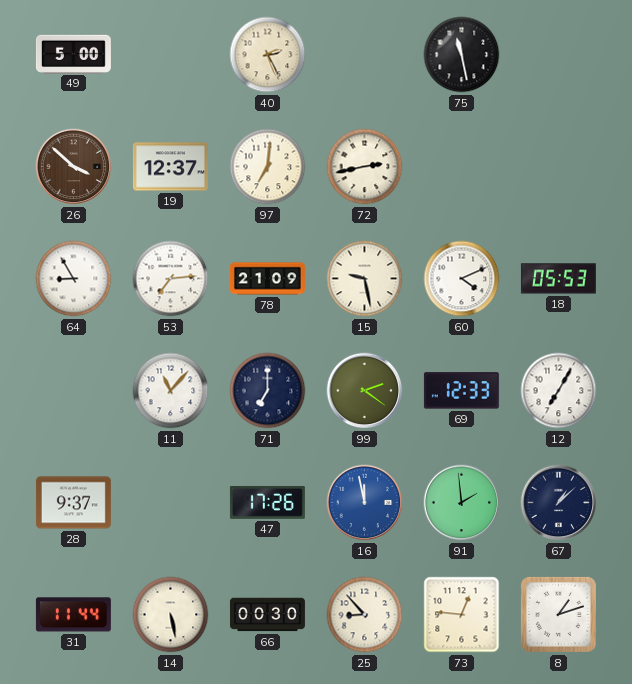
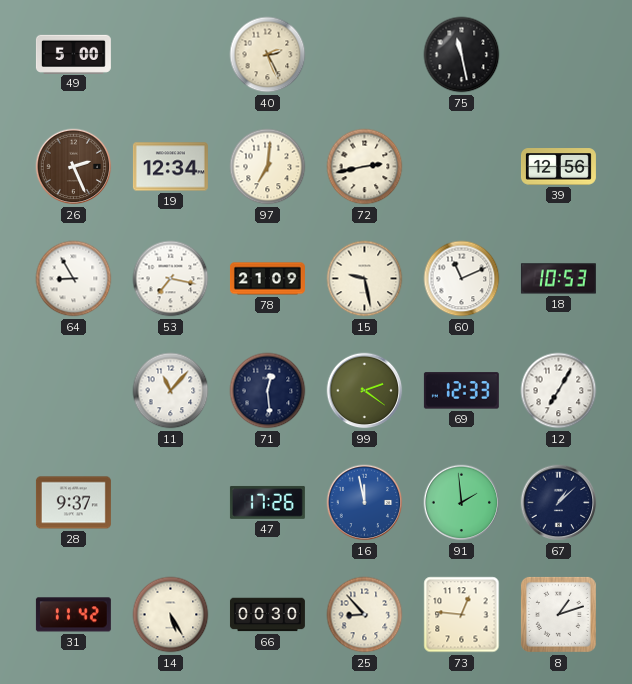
26: 3:52 -> 2:26 (74, 167)
19: 12:37 -> 12:34 (170, 167)
39: none -> 12:56 (558, 167)
53: 7:14 -> 7:17 (171, 279)
60: 4:11 -> 11:11 (462, 279)
18: 05:53 -> 10:53 (558, 279)
71: 7:00 -> 12:29 (268, 391)
31: 11:44 -> 11:42 (73, 615)
14: 5:28 -> 5:25 (171, 615)
